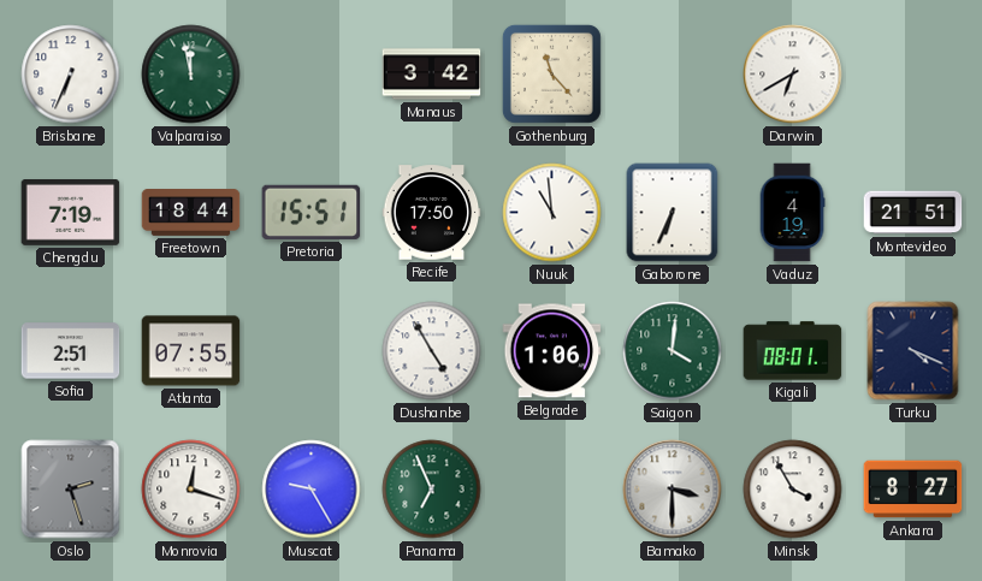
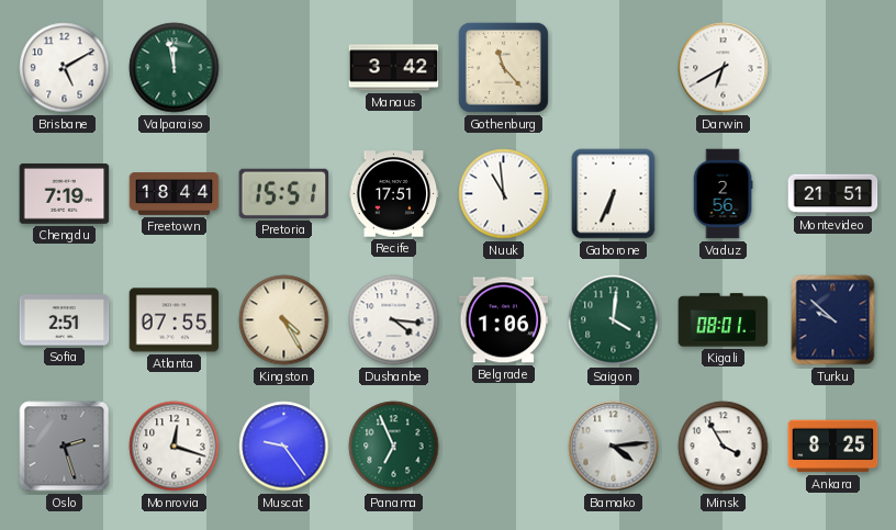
Brisbane: 6:34 -> 5:10 (65, 68)
Recife: 17:50 -> 17:51 (394, 194)
Vaduz: 4:19 -> 2:56 (723, 194)
Kingston: none -> 4:25 (284, 320)
Dushanbe: 4:55 -> 4:16 (394, 320)
Turku: 4:19 -> 9:52 (833, 320)
Muscat: 9:25 -> 9:24 (284, 447)
Bamako: 3:30 -> 4:14 (614, 447)
Ankara: 8:27 -> 8:25 (833, 447)
